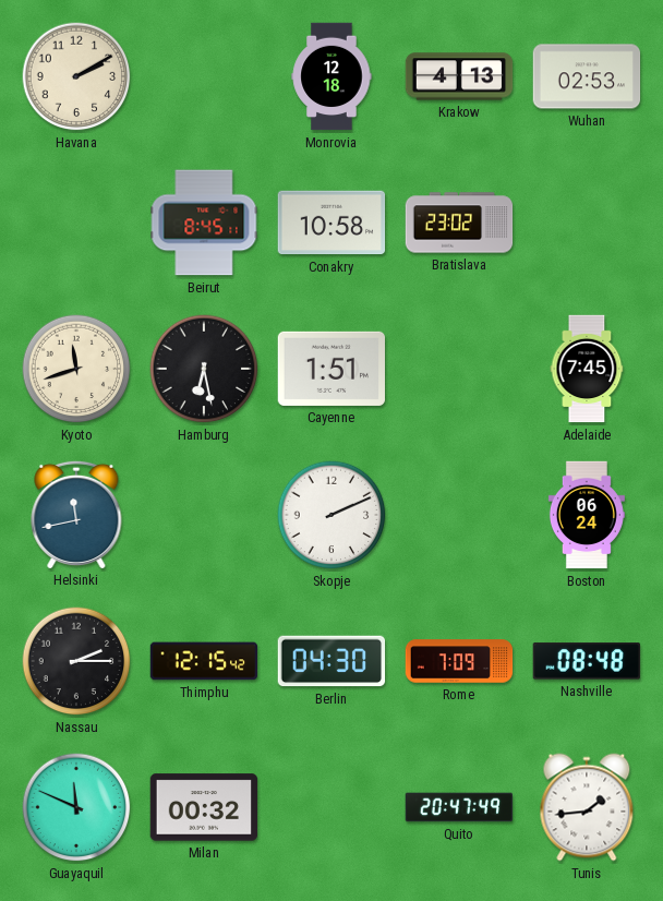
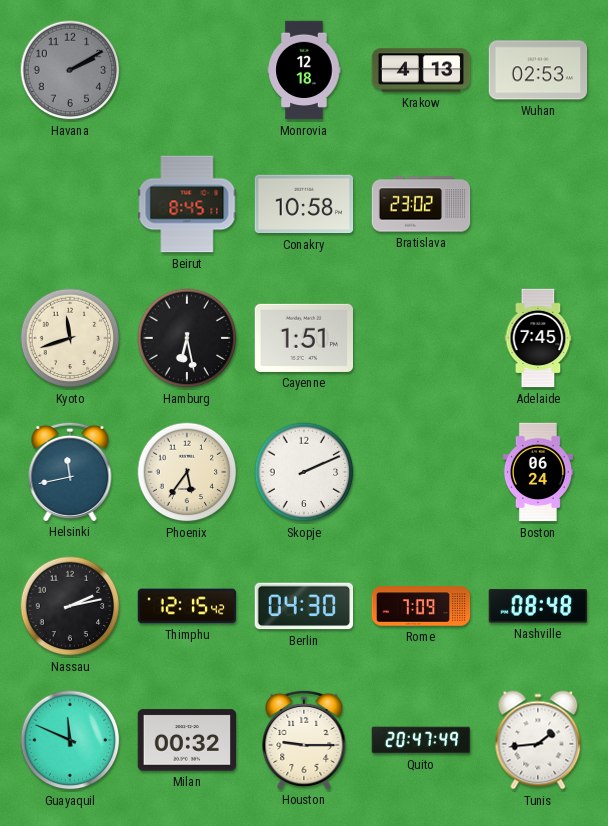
Havana dial: cream -> grey (70, 70)
Phoenix: none -> 5:36 (187, 472)
Nassau: 2:15 -> 2:13 (70, 606)
Houston: none -> 9:15 (304, 739)
